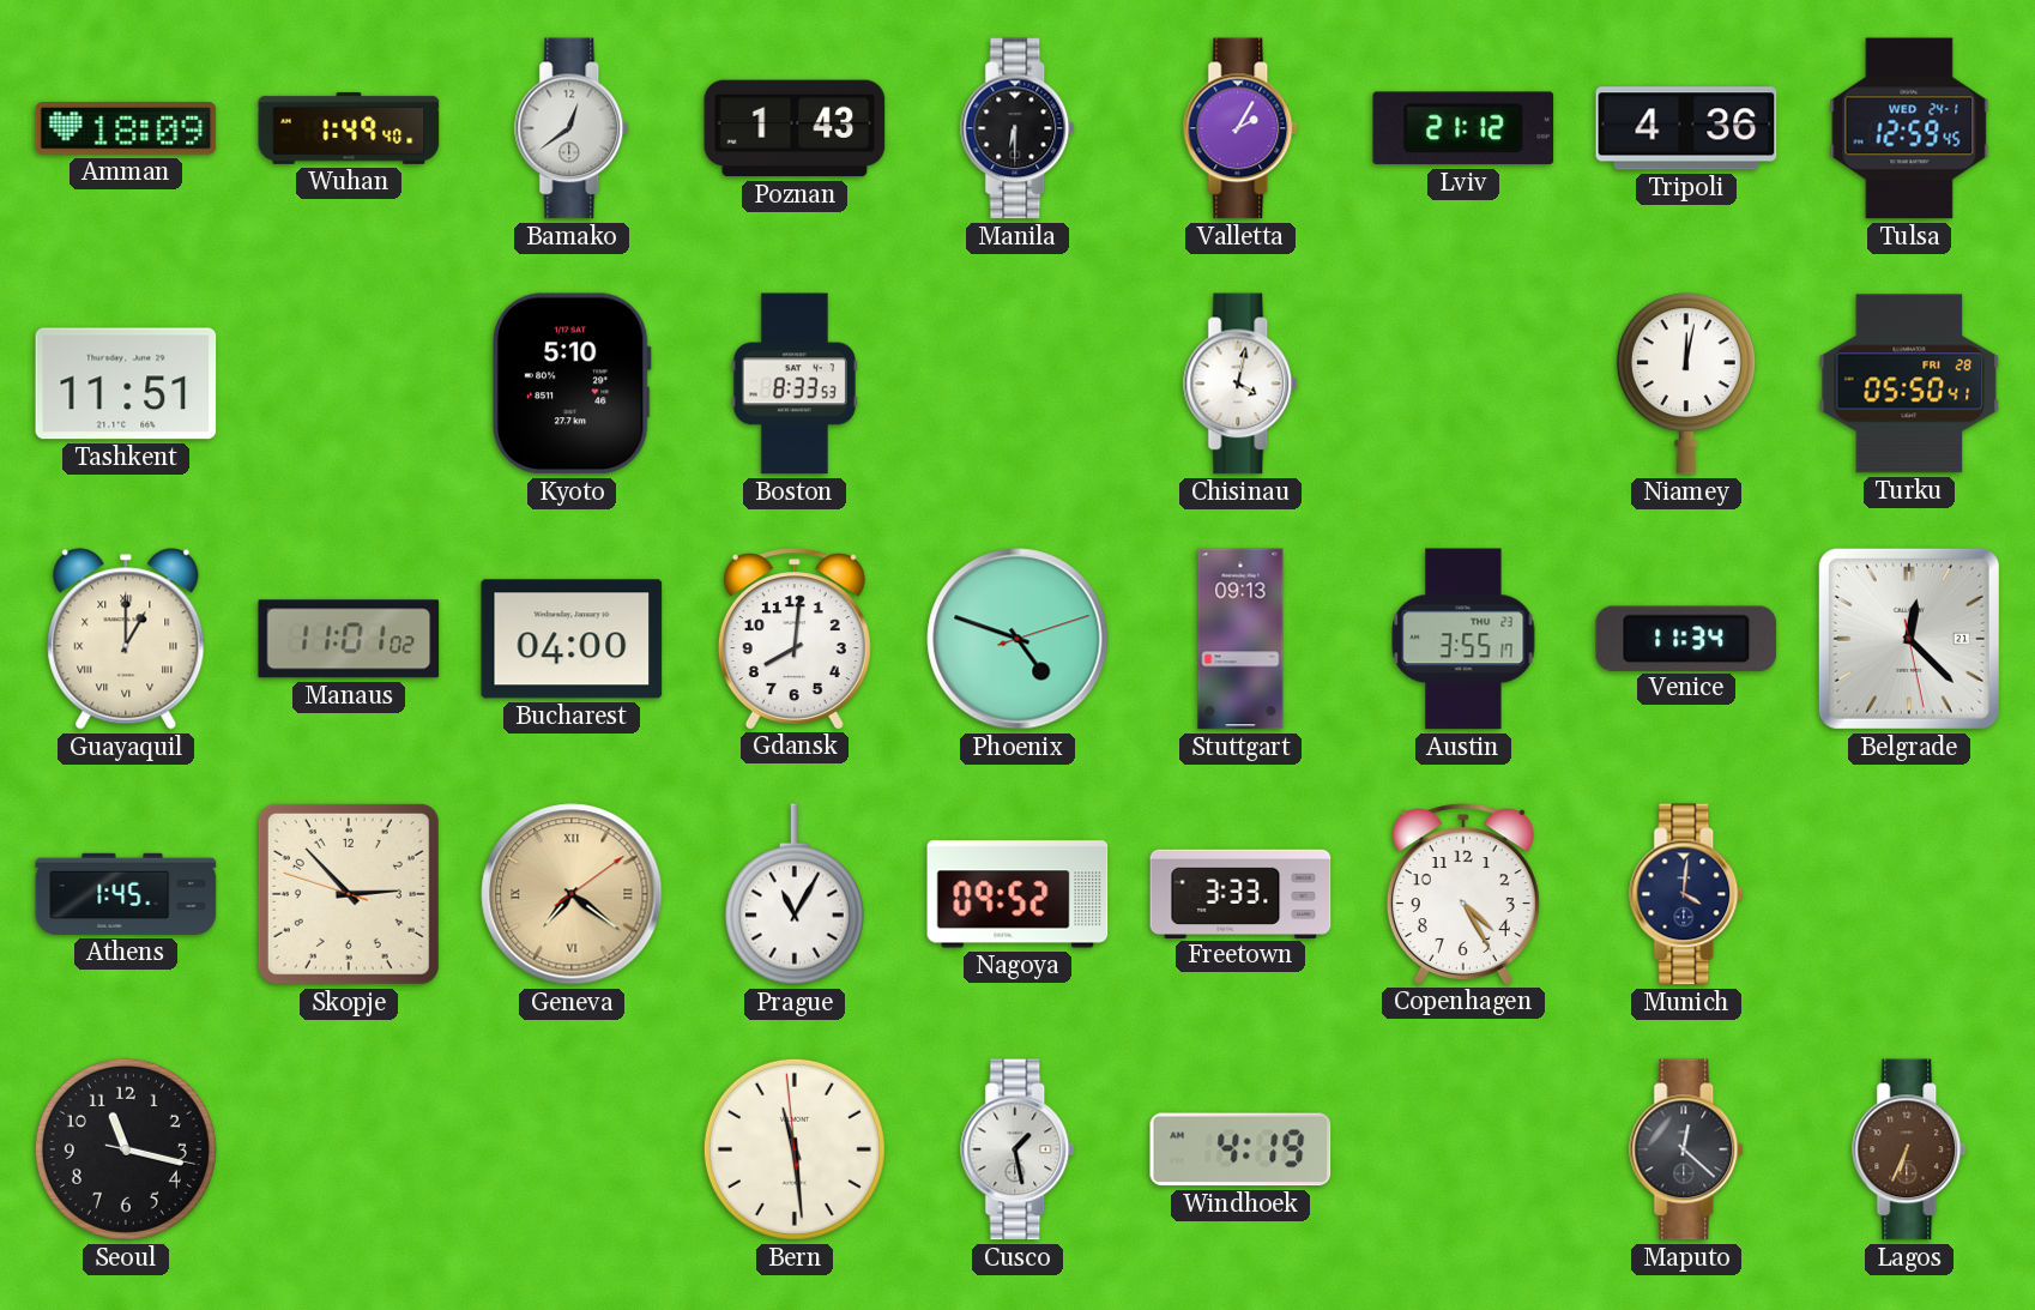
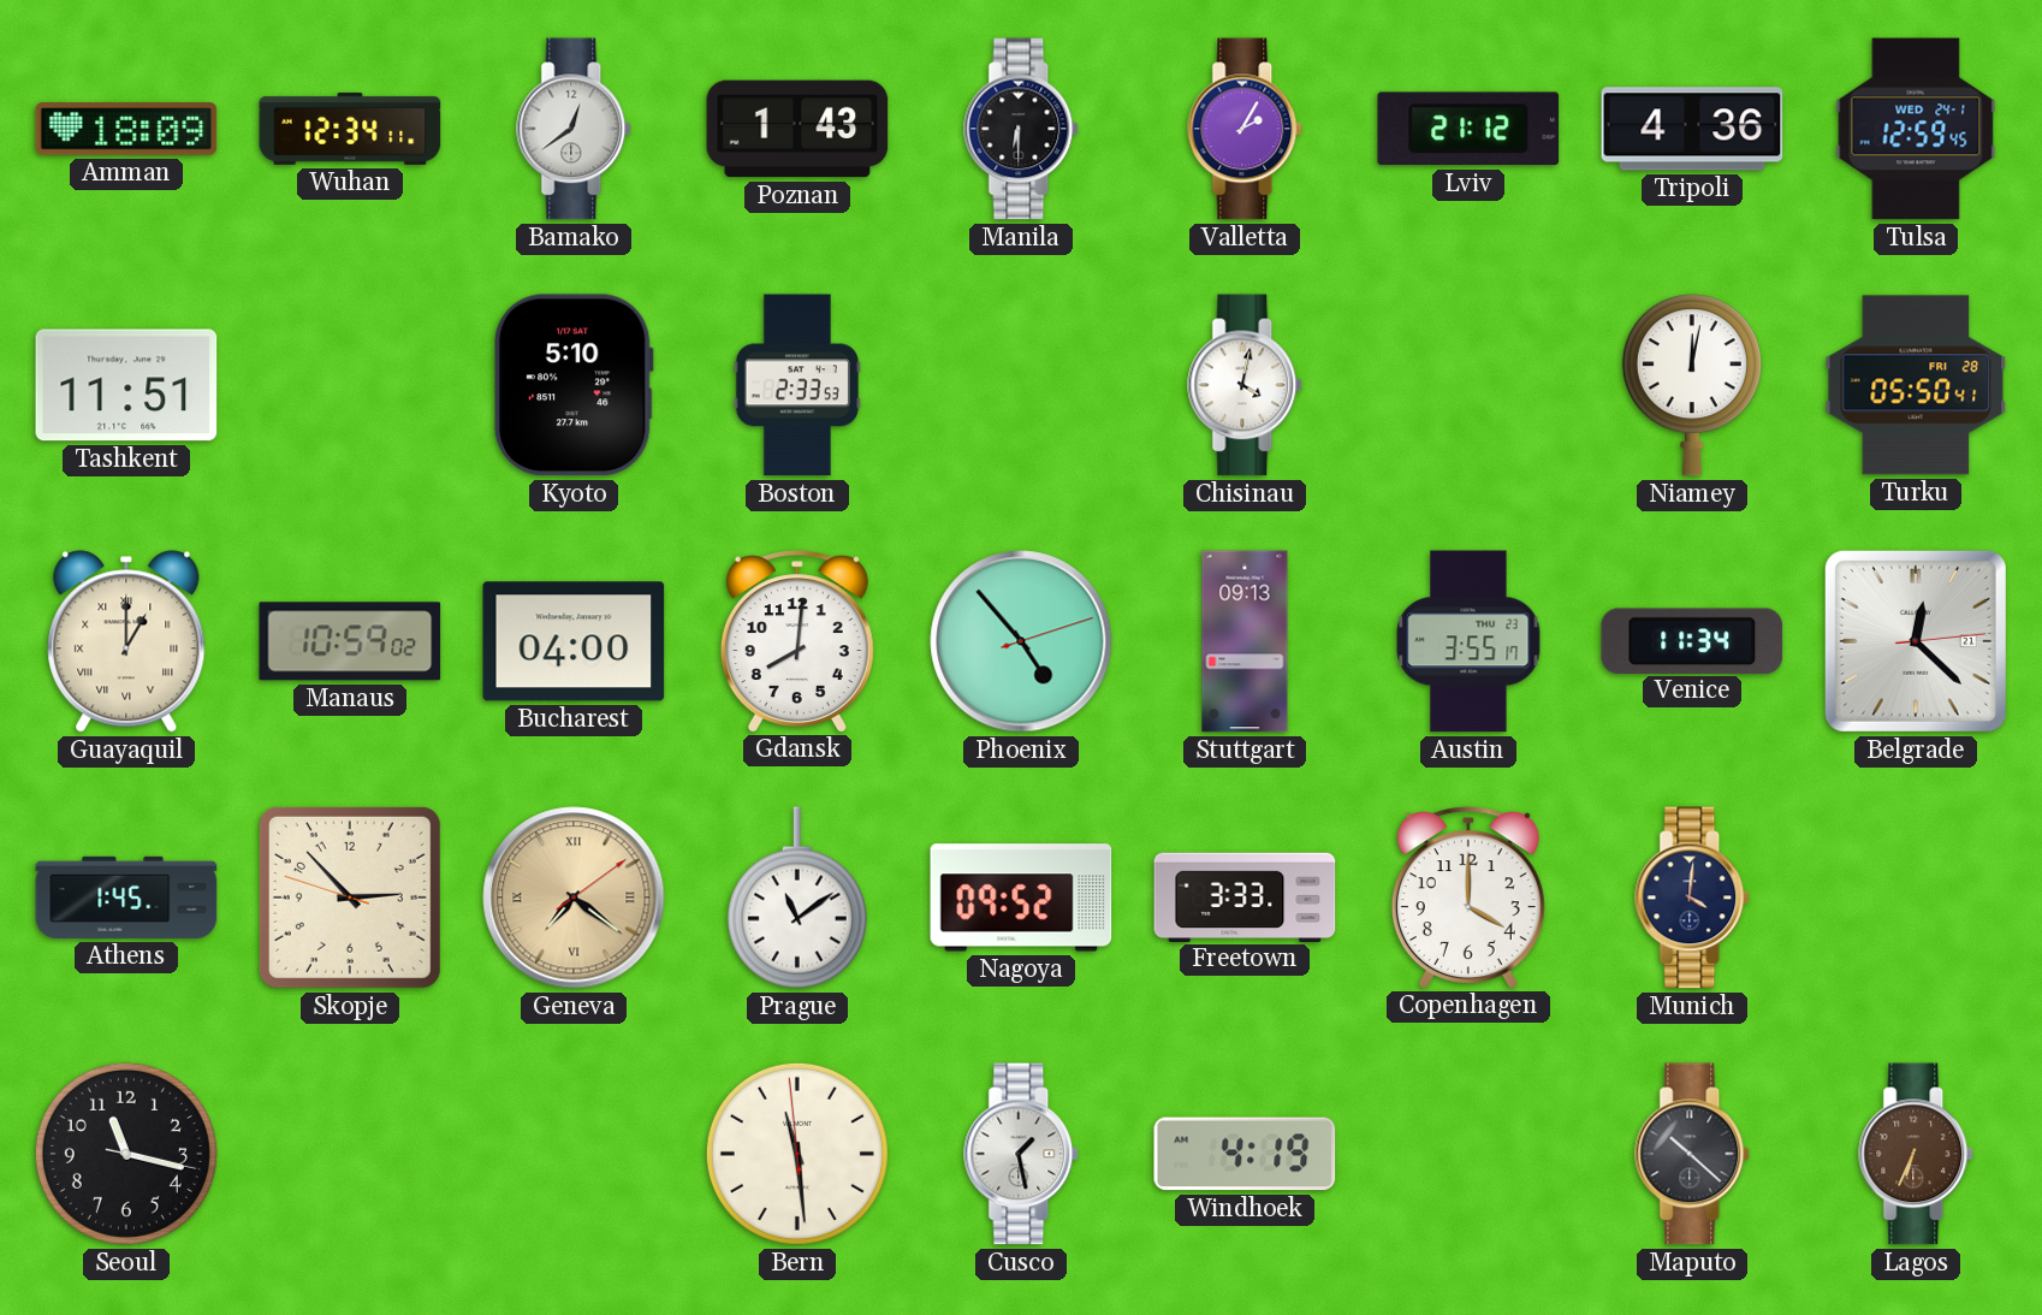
Wuhan: 1:49 -> 12:34 (350, 129)
Boston: 8:33 -> 2:33 (797, 385)
Manaus: 11:01 -> 10:59 (350, 641)
Phoenix: 4:48 -> 4:53 (1021, 641)
Belgrade: 12:22:28 -> 12:22:14 (1916, 641)
Prague: 11:05 -> 11:09 (797, 898)
Copenhagen: 4:25 -> 4:00 (1468, 898)
Maputo: 12:22 -> 10:22 (1693, 1154)
